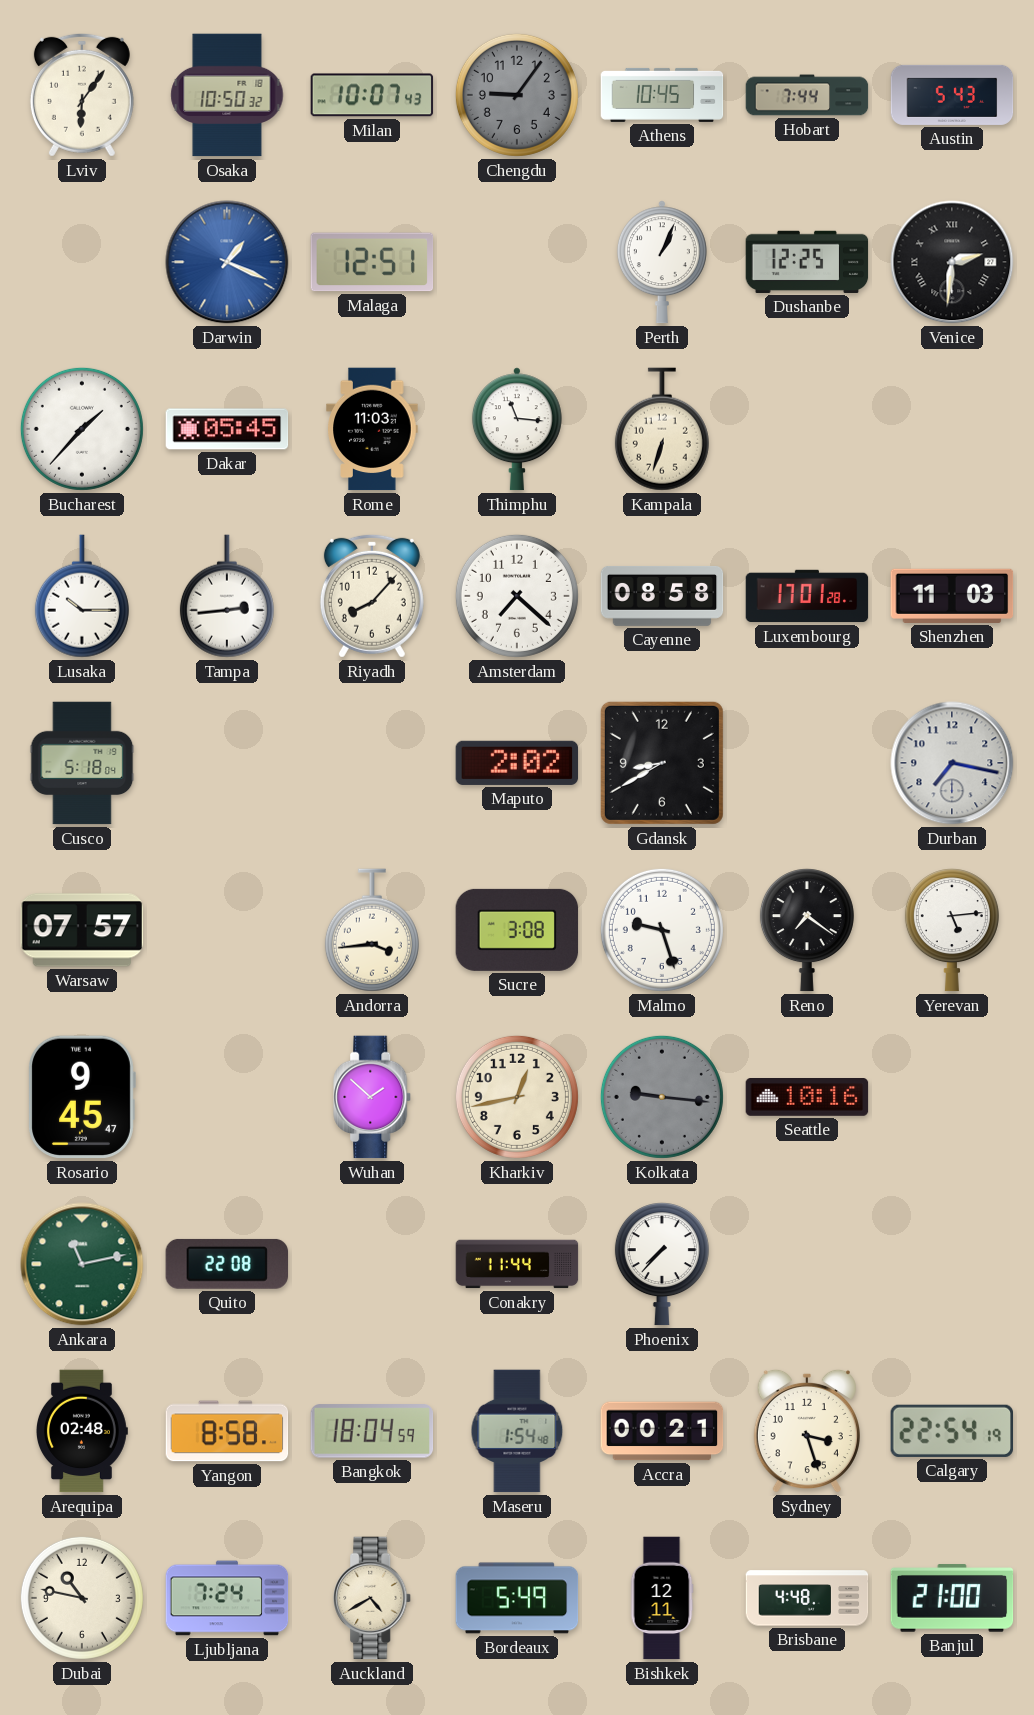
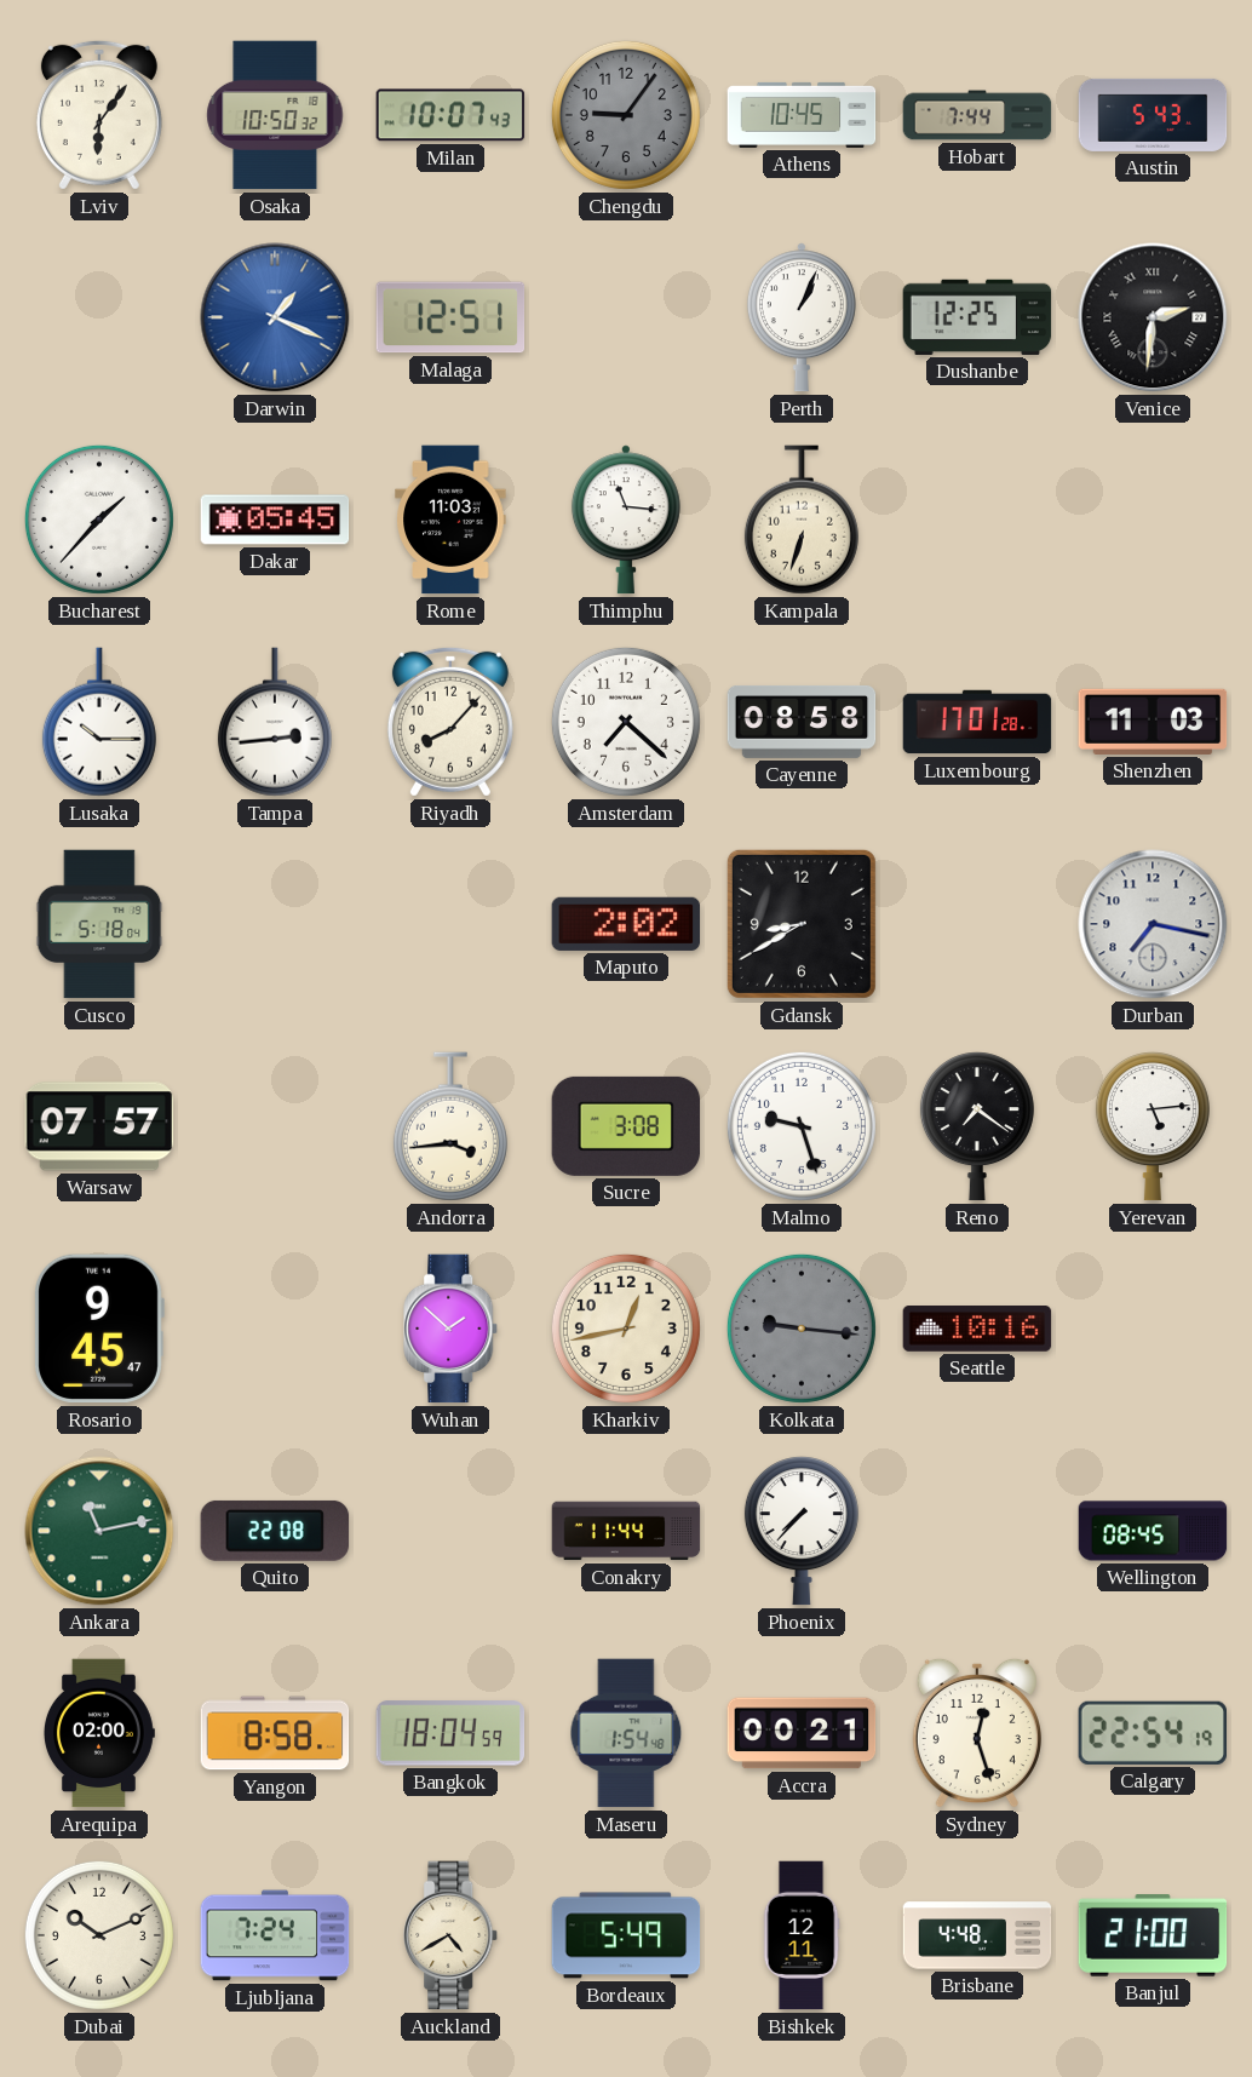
Wellington: none -> 08:45 (1153, 1531)
Arequipa: 02:48 -> 02:00 (99, 1733)
Sydney: 3:27 -> 12:27 (977, 1733)
Dubai: 10:47 -> 10:11 (99, 1935)
